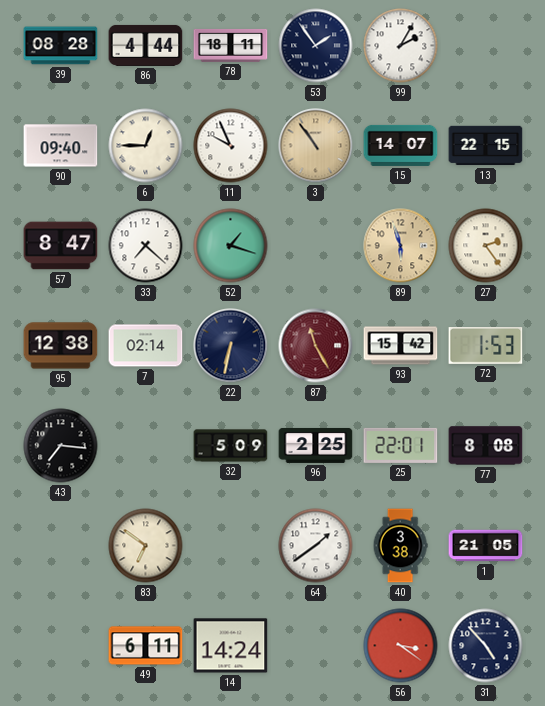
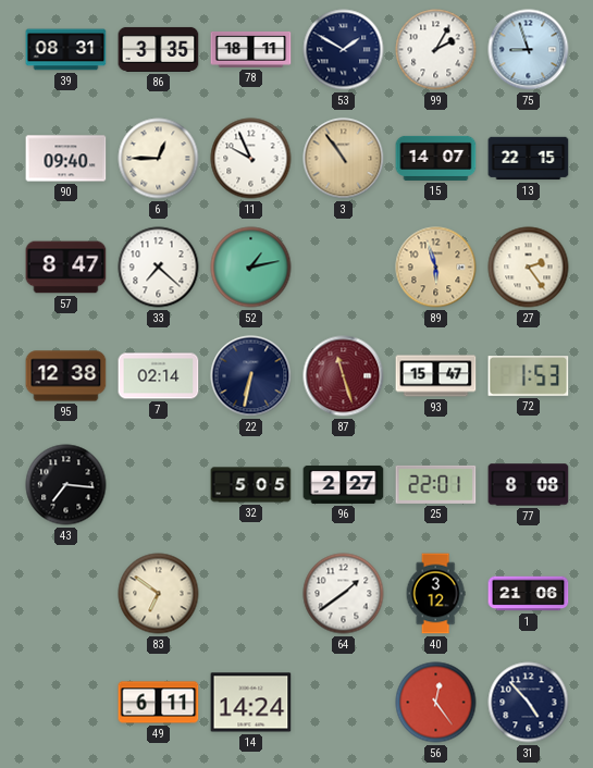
39: 08:28 -> 08:31 (66, 50)
86: 4:44 -> 3:35 (159, 49)
53: 1:54 -> 1:50 (344, 50)
75: none -> 8:57 (529, 50)
52: 1:18 -> 1:13 (251, 268)
87: 11:25 -> 11:27 (344, 376)
93: 15:42 -> 15:47 (436, 376)
32: 5:09 -> 5:05 (251, 485)
96: 2:25 -> 2:27 (344, 484)
40: 3:38 -> 3:12 (435, 594)
1: 21:05 -> 21:06 (529, 594)
56: 3:21 -> 12:24 (436, 703)
